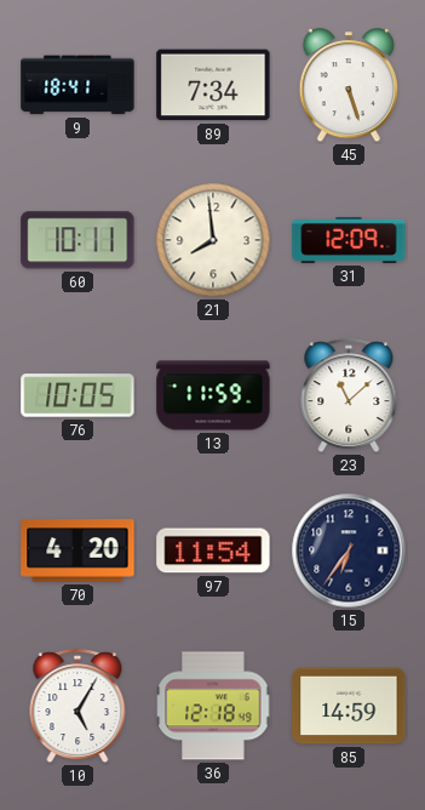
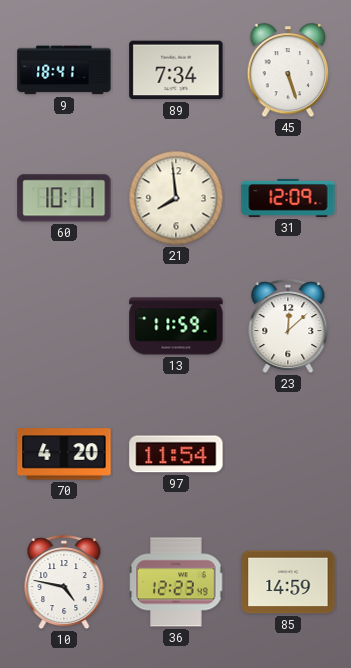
76: 10:05 -> none (77, 395)
23: 11:08 -> 12:08 (288, 327)
15: 6:36 -> none (349, 551)
10: 5:05 -> 4:47 (64, 583)
36: 12:18 -> 12:23 (176, 582)
